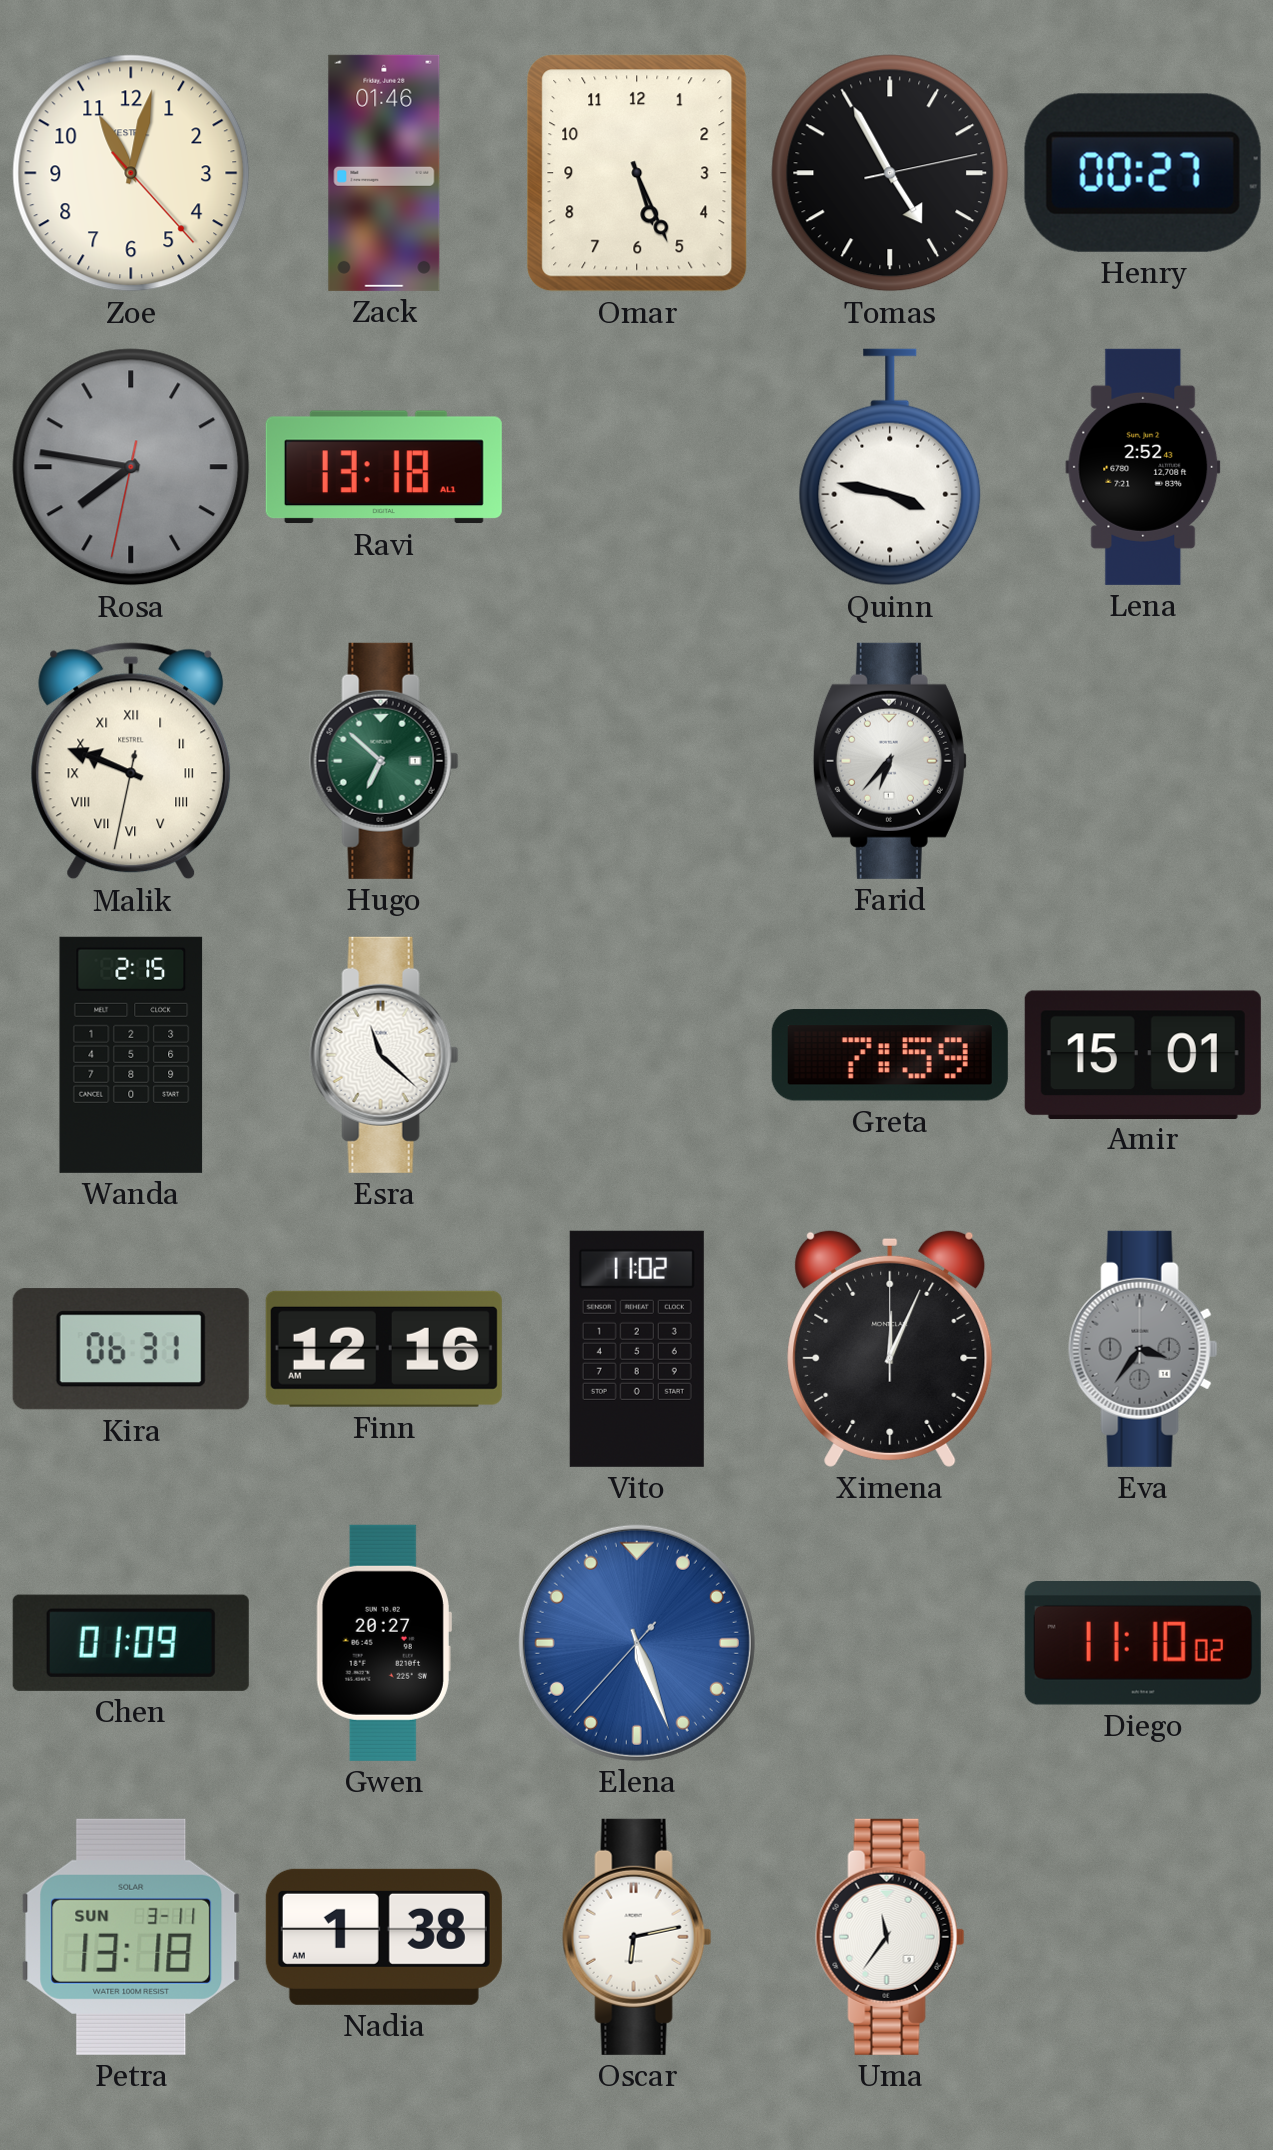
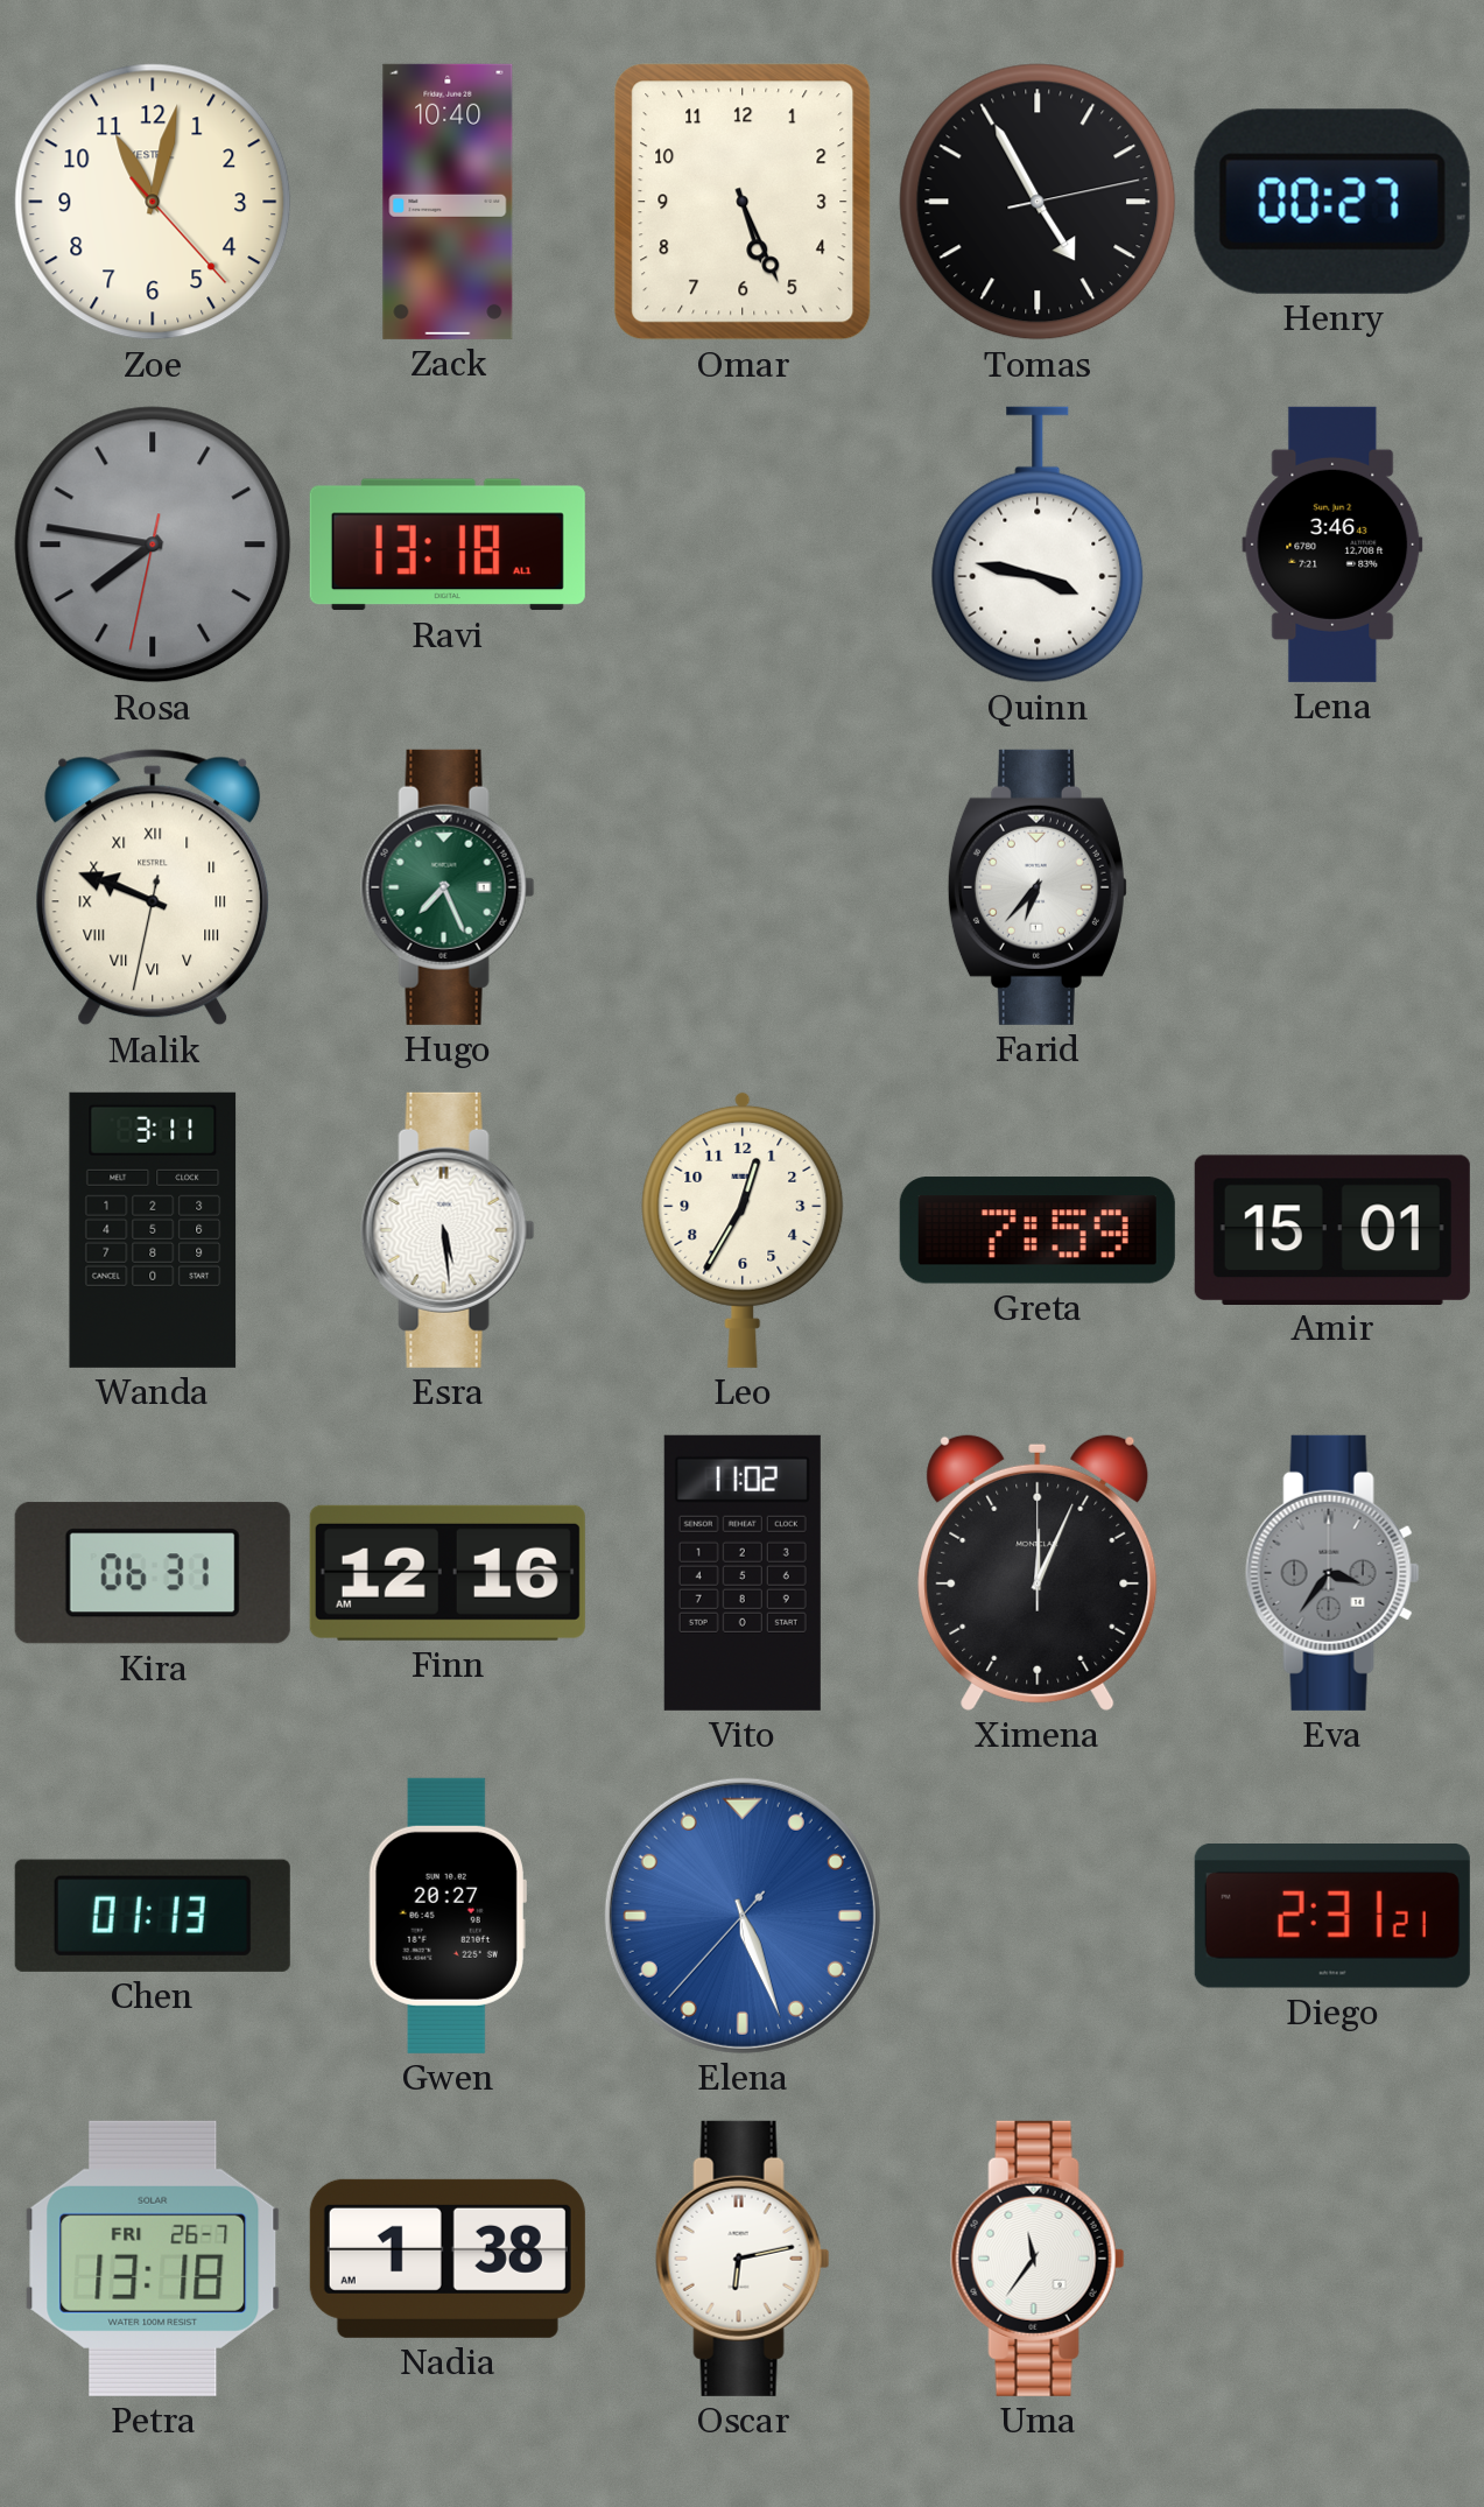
Zack: 01:46 -> 10:40 (448, 202)
Lena: 2:52 -> 3:46 (1332, 545)
Hugo: 6:52 -> 7:26 (448, 887)
Wanda: 2:15 -> 3:11 (153, 1230)
Esra: 11:22 -> 5:29 (448, 1230)
Leo: none -> 12:35 (743, 1229)
Chen: 01:09 -> 01:13 (153, 1916)
Diego: 11:10 -> 2:31 (1332, 1917)
Petra date: SUN 3-11 -> FRI 26-7 (153, 2259)
